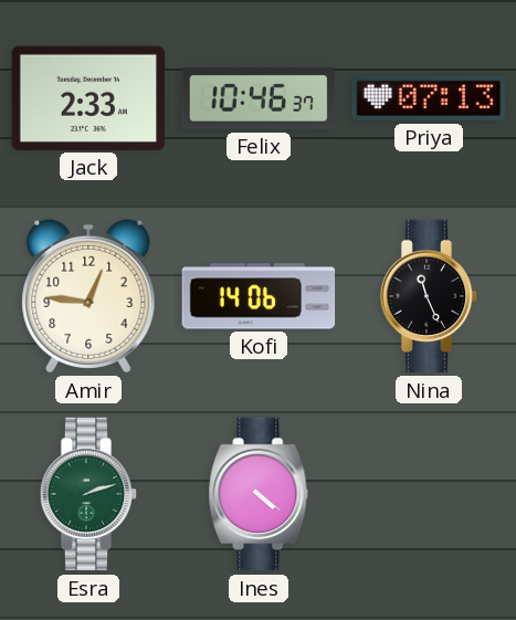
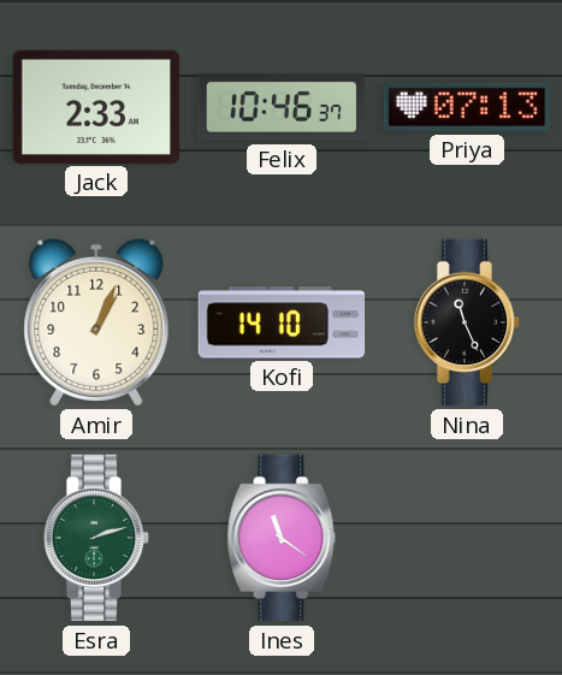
Amir: 12:46 -> 1:04 (96, 322)
Kofi: 14:06 -> 14:10 (282, 322)
Ines: 4:21 -> 11:21 (282, 538)
